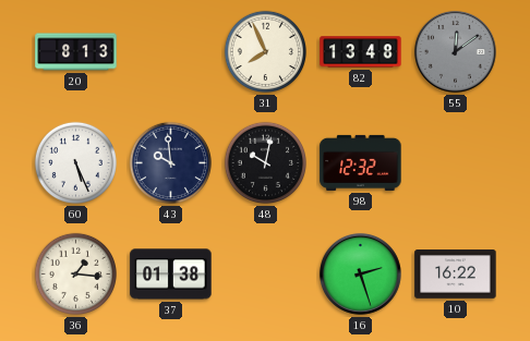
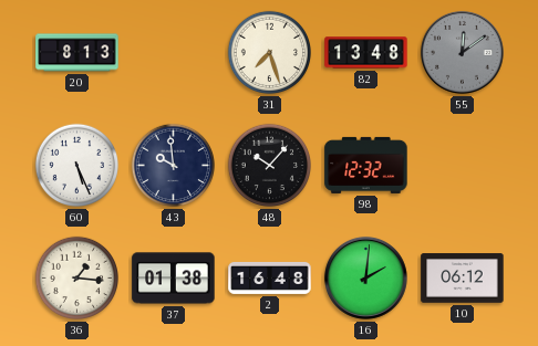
31: 7:56 -> 7:27 (270, 53)
48: 10:02 -> 10:07 (270, 166)
2: none -> 16:48 (270, 277)
16: 2:27 -> 2:01 (365, 277)
10: 16:22 -> 06:12 (463, 279)
